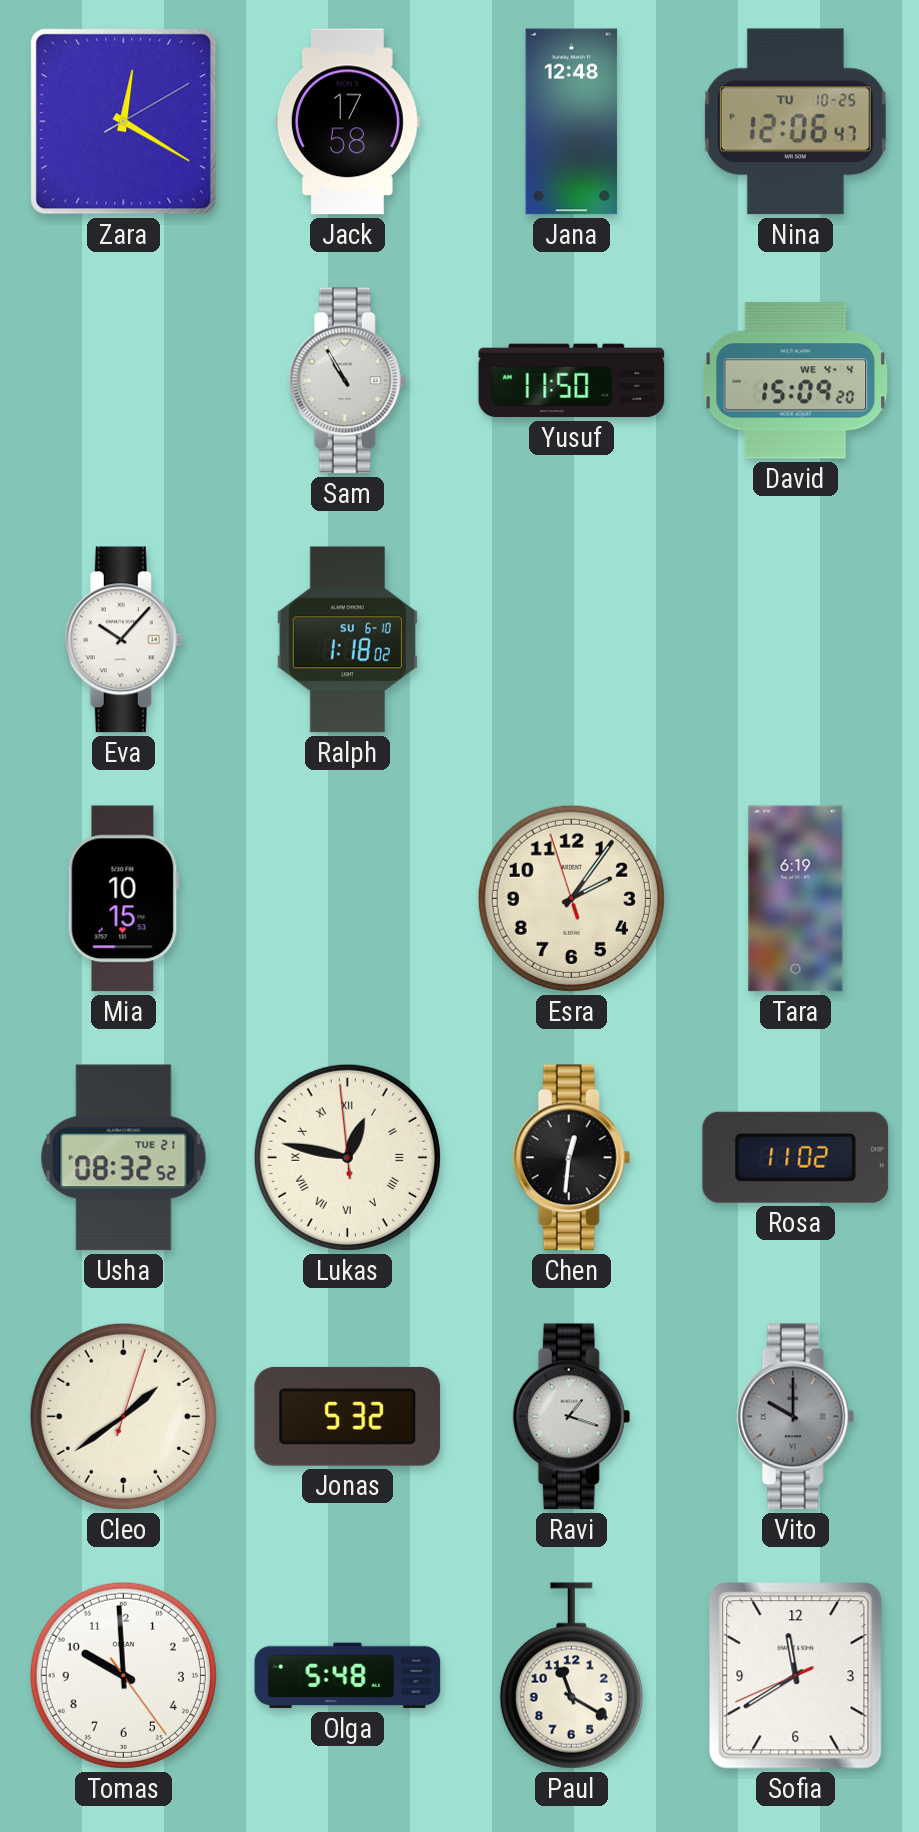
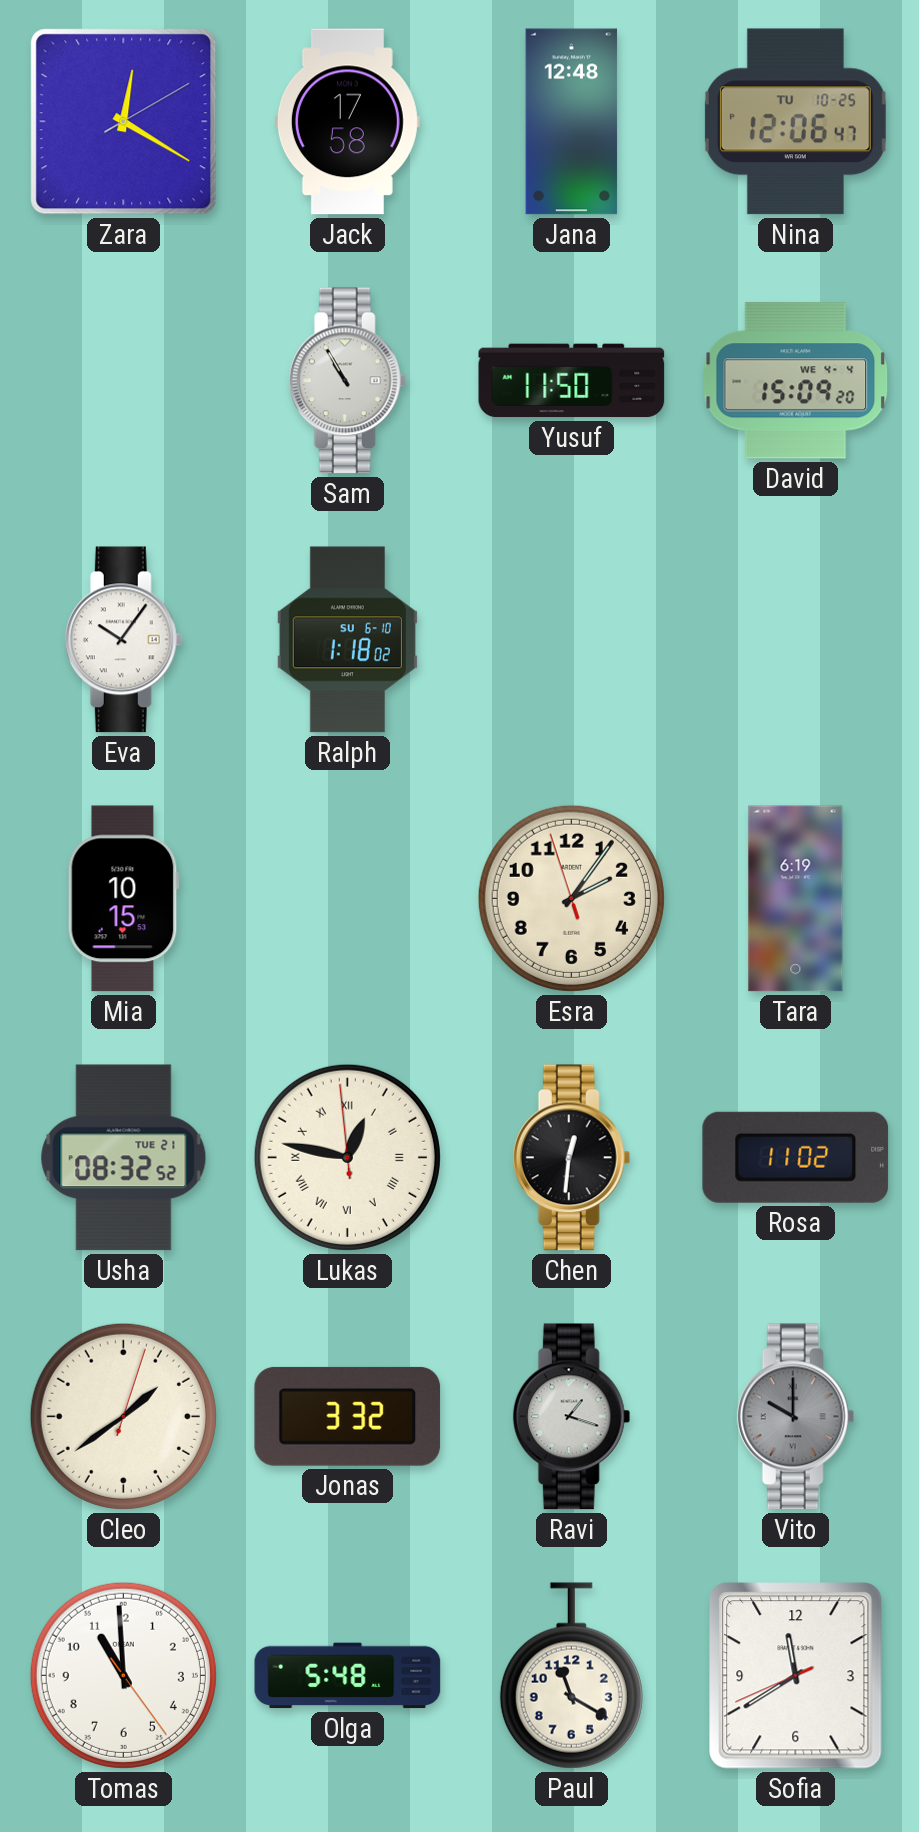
Eva: 10:07 -> 10:06 (124, 640)
Jonas: 5:32 -> 3:32 (348, 1416)
Tomas: 9:59 -> 10:59 (123, 1675)
